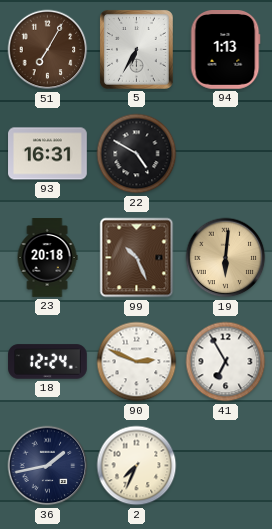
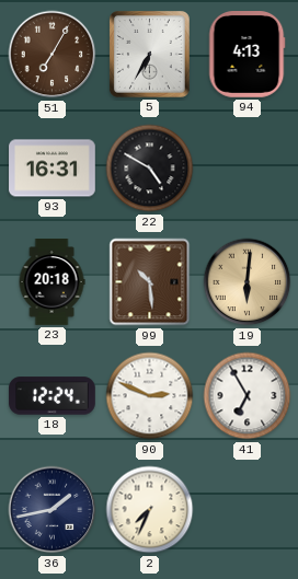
94: 1:13 -> 4:13 (247, 55)
99: 10:26 -> 10:29 (150, 282)
